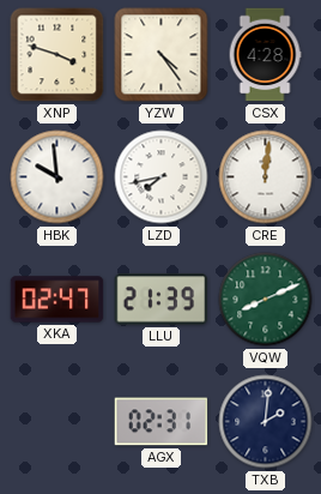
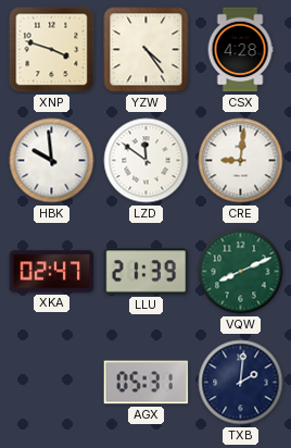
LZD: 7:43 -> 11:51 (147, 161)
CRE: 12:01 -> 9:01 (241, 161)
AGX: 02:31 -> 05:31 (147, 383)
